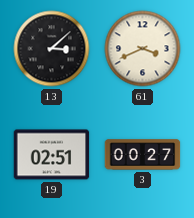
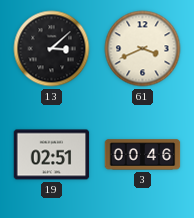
3: 00:27 -> 00:46 (143, 155)
